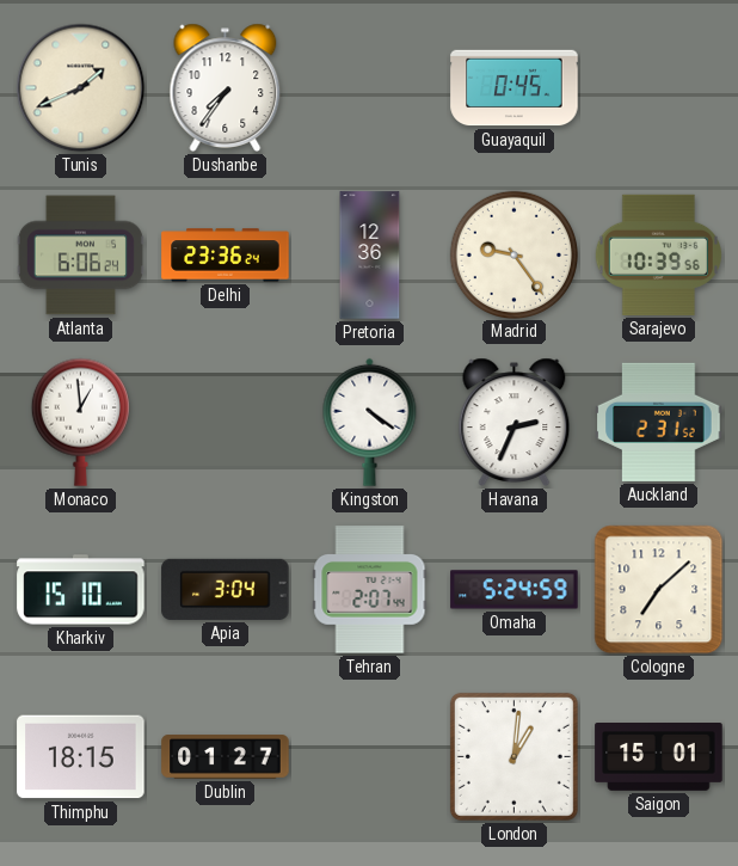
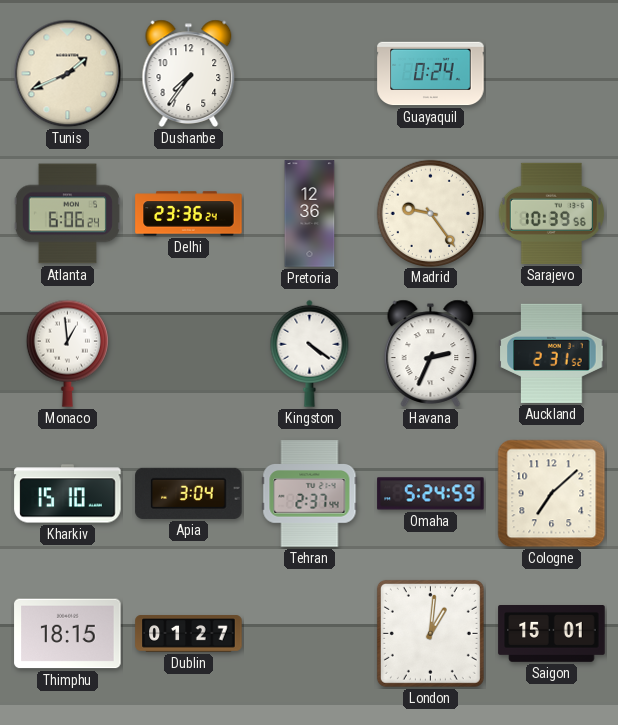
Guayaquil: 0:45 -> 0:24 (431, 74)
Tehran: 2:07 -> 2:37 (310, 494)
